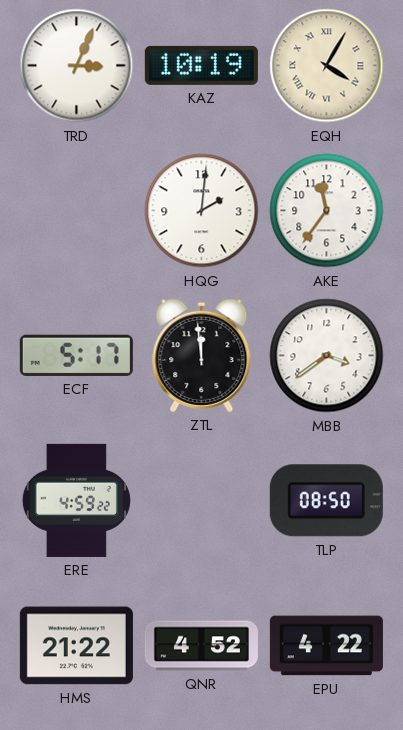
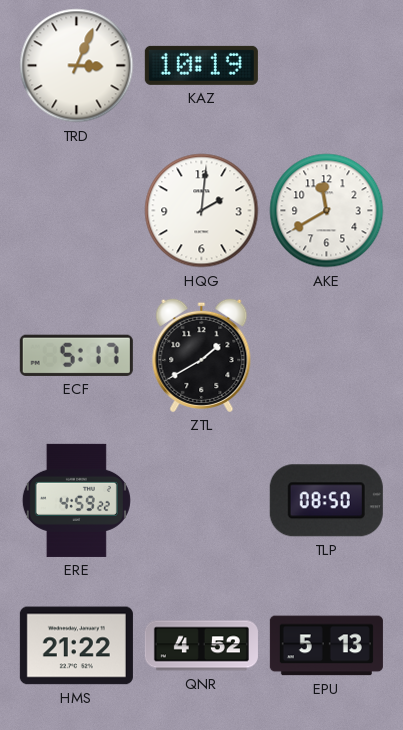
EQH: 4:05 -> none (327, 66)
AKE: 11:36 -> 11:40 (327, 211)
ZTL: 11:59 -> 1:40 (202, 355)
MBB: 3:39 -> none (327, 356)
EPU: 4:22 -> 5:13 (326, 646)
